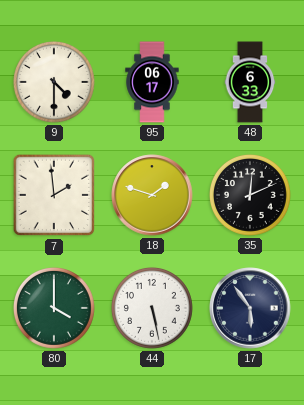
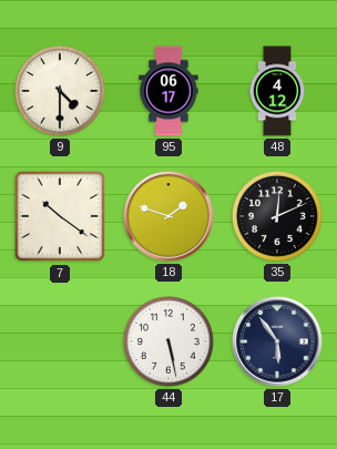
48: 6:33 -> 4:12 (277, 91)
7: 1:59 -> 10:21 (60, 216)
80: 4:00 -> none (54, 308)
